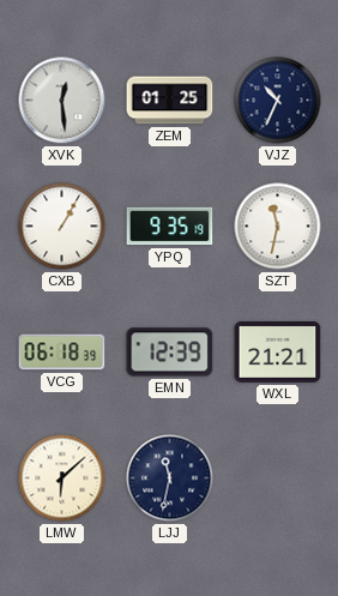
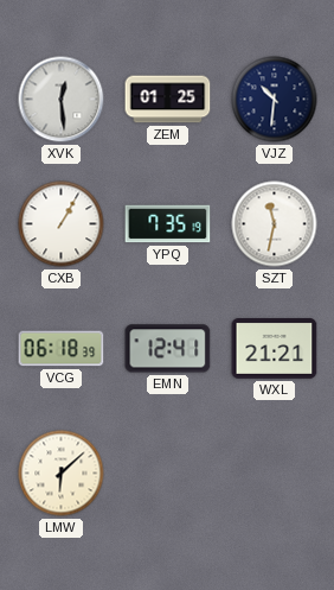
VJZ: 10:34 -> 10:31 (275, 100)
YPQ: 9:35 -> 7:35 (168, 224)
EMN: 12:39 -> 12:41 (168, 349)
LJJ: 11:32 -> none (170, 478)
